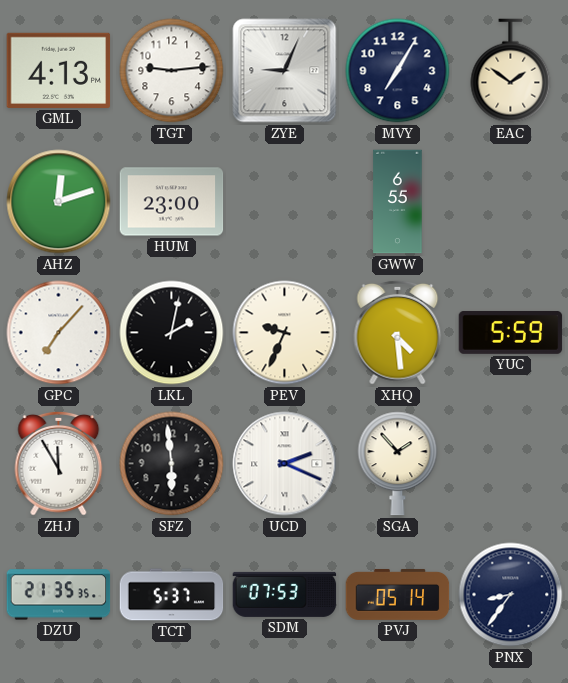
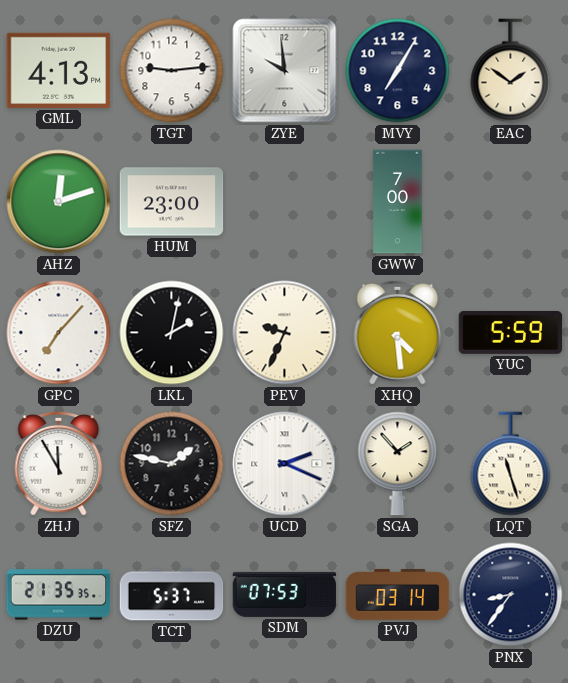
ZYE: 9:04 -> 9:59 (285, 71)
GWW: 6:55 -> 7:00 (398, 202)
SFZ: 5:59 -> 1:47 (172, 464)
LQT: none -> 11:27 (511, 464)
PVJ: 05:14 -> 03:14 (398, 595)
